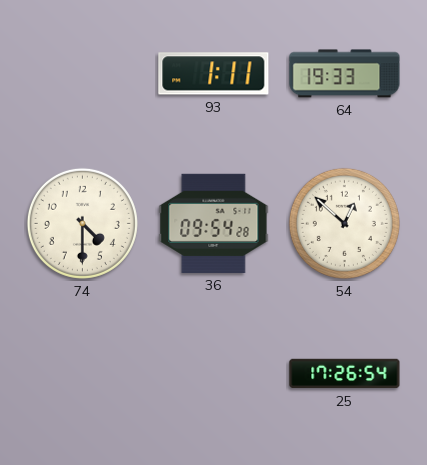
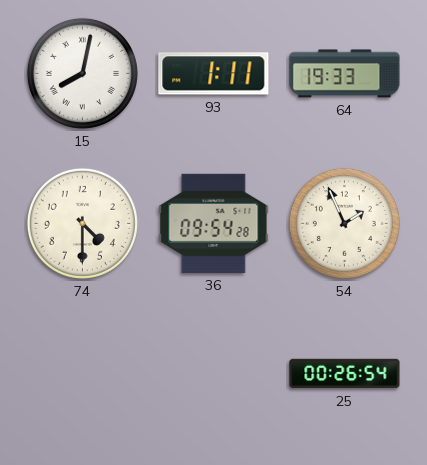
15: none -> 8:02 (82, 73)
54: 12:52 -> 1:56 (344, 223)
25: 17:26 -> 00:26 (345, 374)
